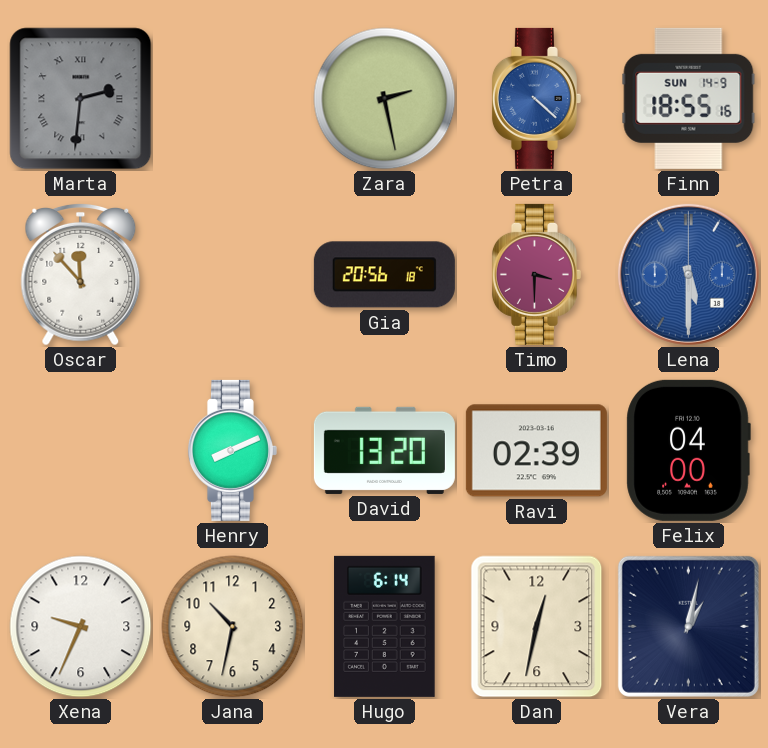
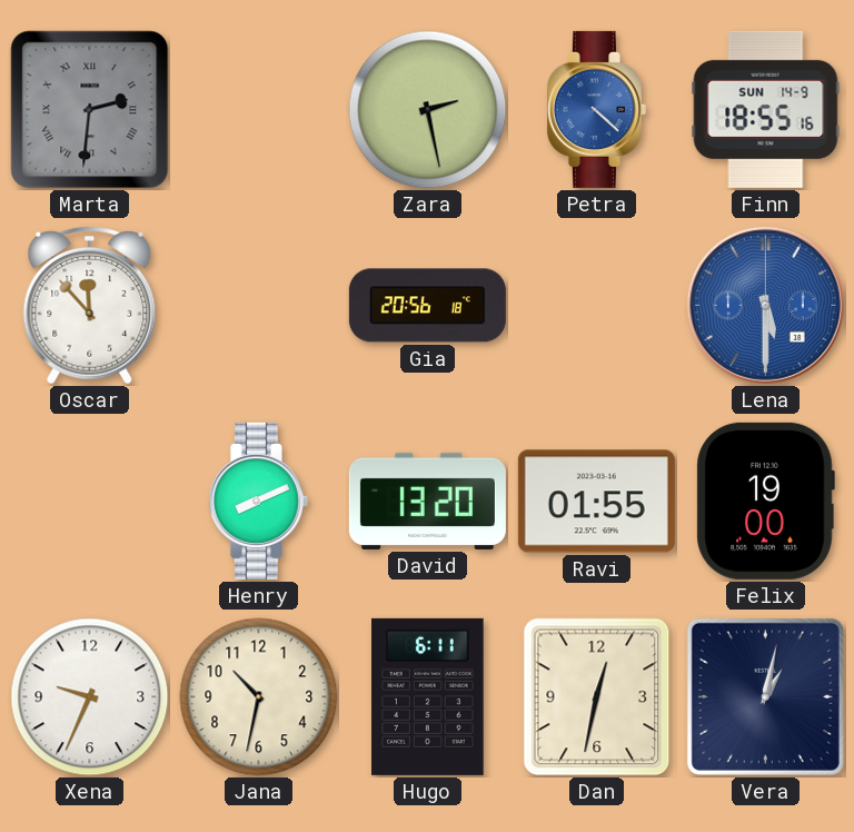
Timo: 3:30 -> none (536, 274)
Ravi: 02:39 -> 01:55 (596, 502)
Felix: 04:00 -> 19:00 (765, 501)
Hugo: 6:14 -> 6:11 (428, 696)
